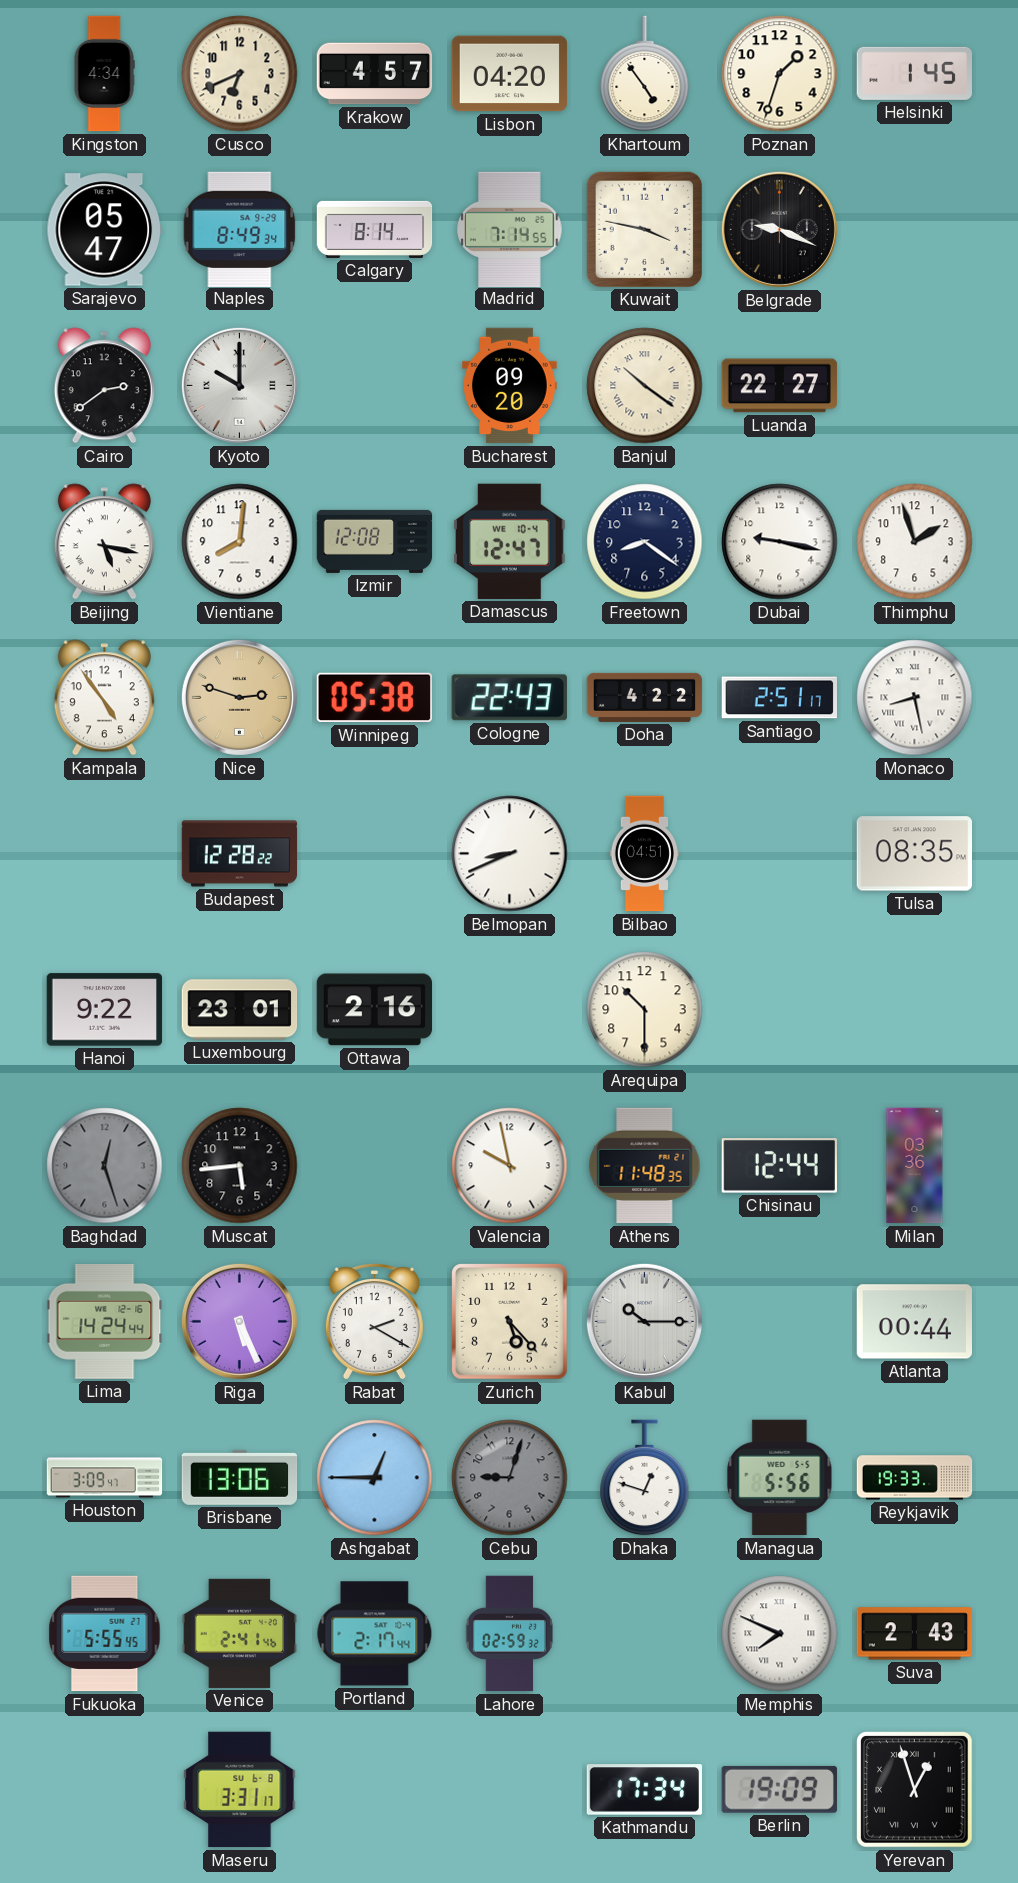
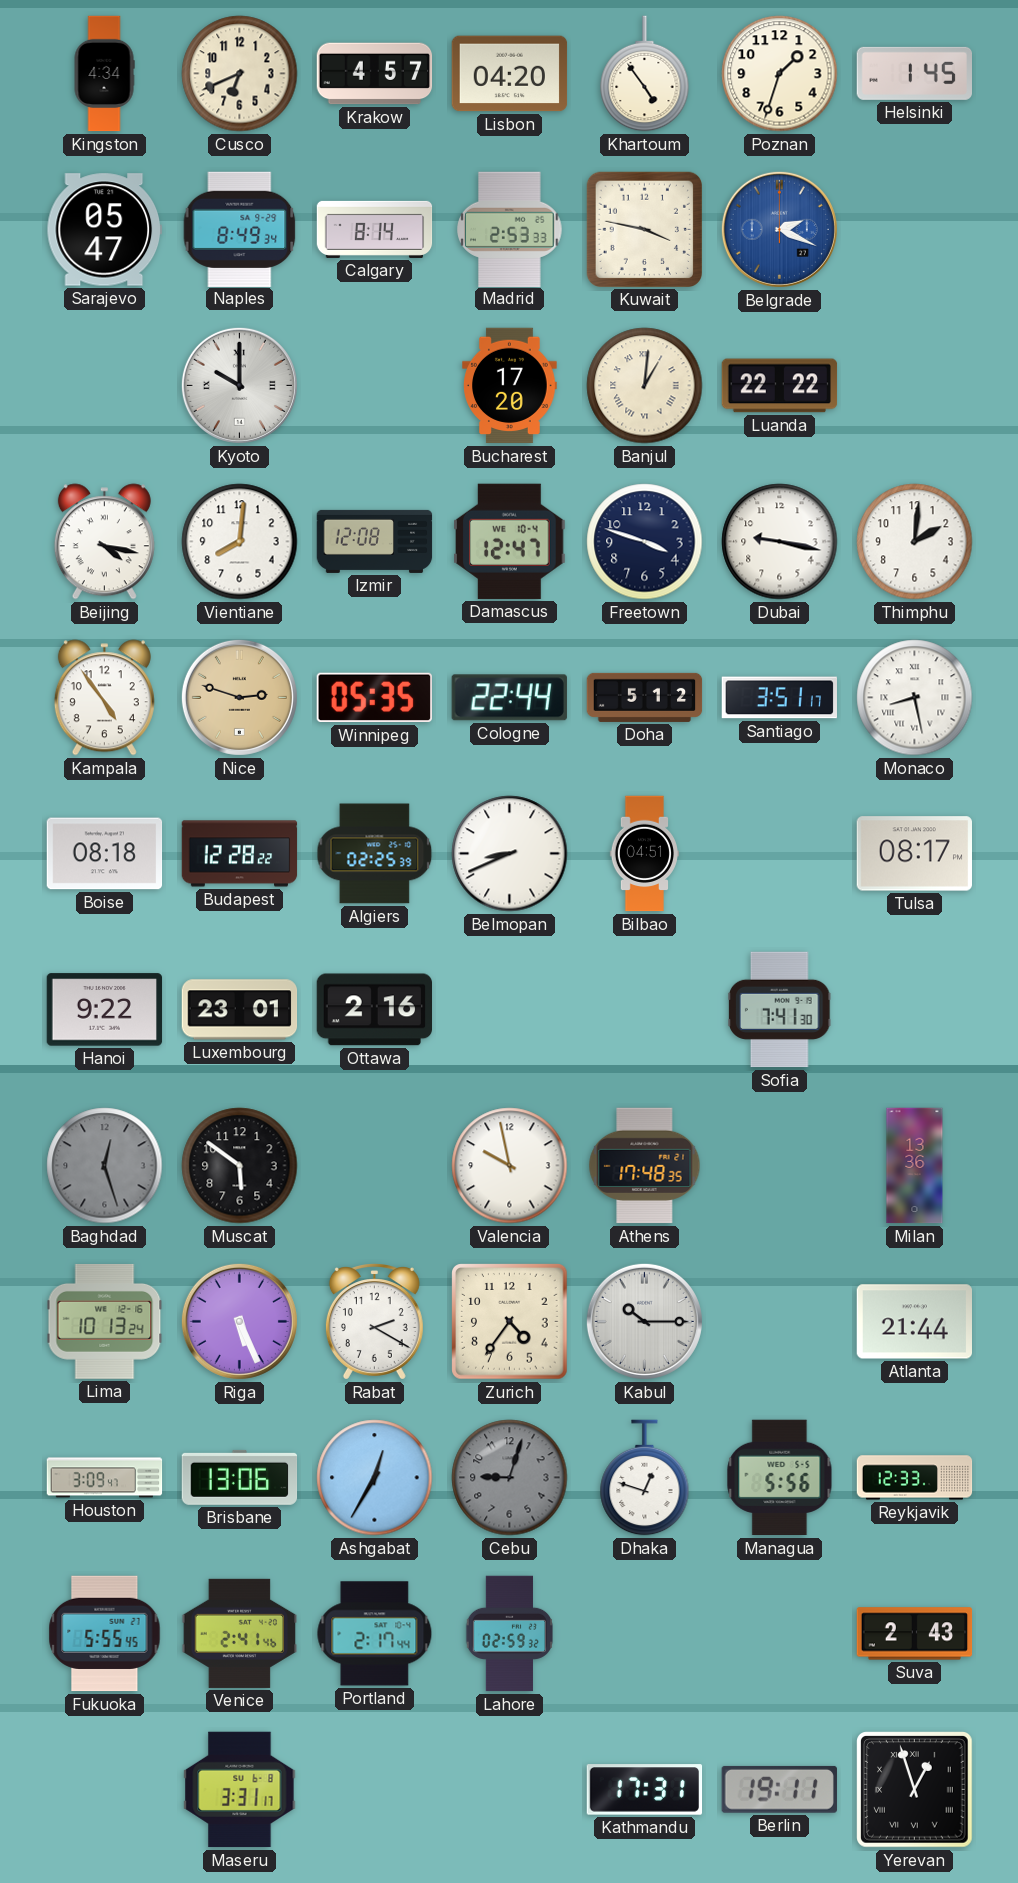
Madrid: 7:14 -> 2:53 (510, 229)
Belgrade: 9:19 -> 2:19 (779, 229)
Belgrade dial: black -> blue (779, 229)
Cairo: 2:39 -> none (104, 386)
Bucharest: 09:20 -> 17:20 (510, 386)
Banjul: 10:21 -> 1:01 (645, 386)
Luanda: 22:27 -> 22:22 (780, 386)
Beijing: 5:17 -> 4:17 (104, 542)
Freetown: 8:21 -> 3:48 (645, 542)
Thimphu: 1:57 -> 2:01 (915, 542)
Winnipeg: 05:38 -> 05:35 (374, 698)
Cologne: 22:43 -> 22:44 (509, 698)
Doha: 4:22 -> 5:12 (645, 697)
Santiago: 2:51 -> 3:51 (780, 698)
Boise: none -> 08:18 (105, 854)
Algiers: none -> 02:25 (375, 854)
Tulsa: 08:35 -> 08:17 (914, 854)
Arequipa: 10:30 -> none (645, 1010)
Sofia: none -> 7:41 (780, 1010)
Muscat: 5:44 -> 5:51 (240, 1166)
Athens: 11:48 -> 17:48 (645, 1166)
Chisinau: 12:44 -> none (779, 1166)
Milan: 03:36 -> 13:36 (915, 1166)
Lima: 14:24 -> 10:13 (105, 1321)
Zurich: 5:23 -> 4:36 (510, 1322)
Atlanta: 00:44 -> 21:44 (914, 1322)
Ashgabat: 12:45 -> 12:35 (375, 1478)
Reykjavik: 19:33 -> 12:33 (915, 1478)
Memphis: 7:49 -> none (780, 1634)
Kathmandu: 17:34 -> 17:31 (645, 1790)
Berlin: 19:09 -> 19:11 (779, 1789)
